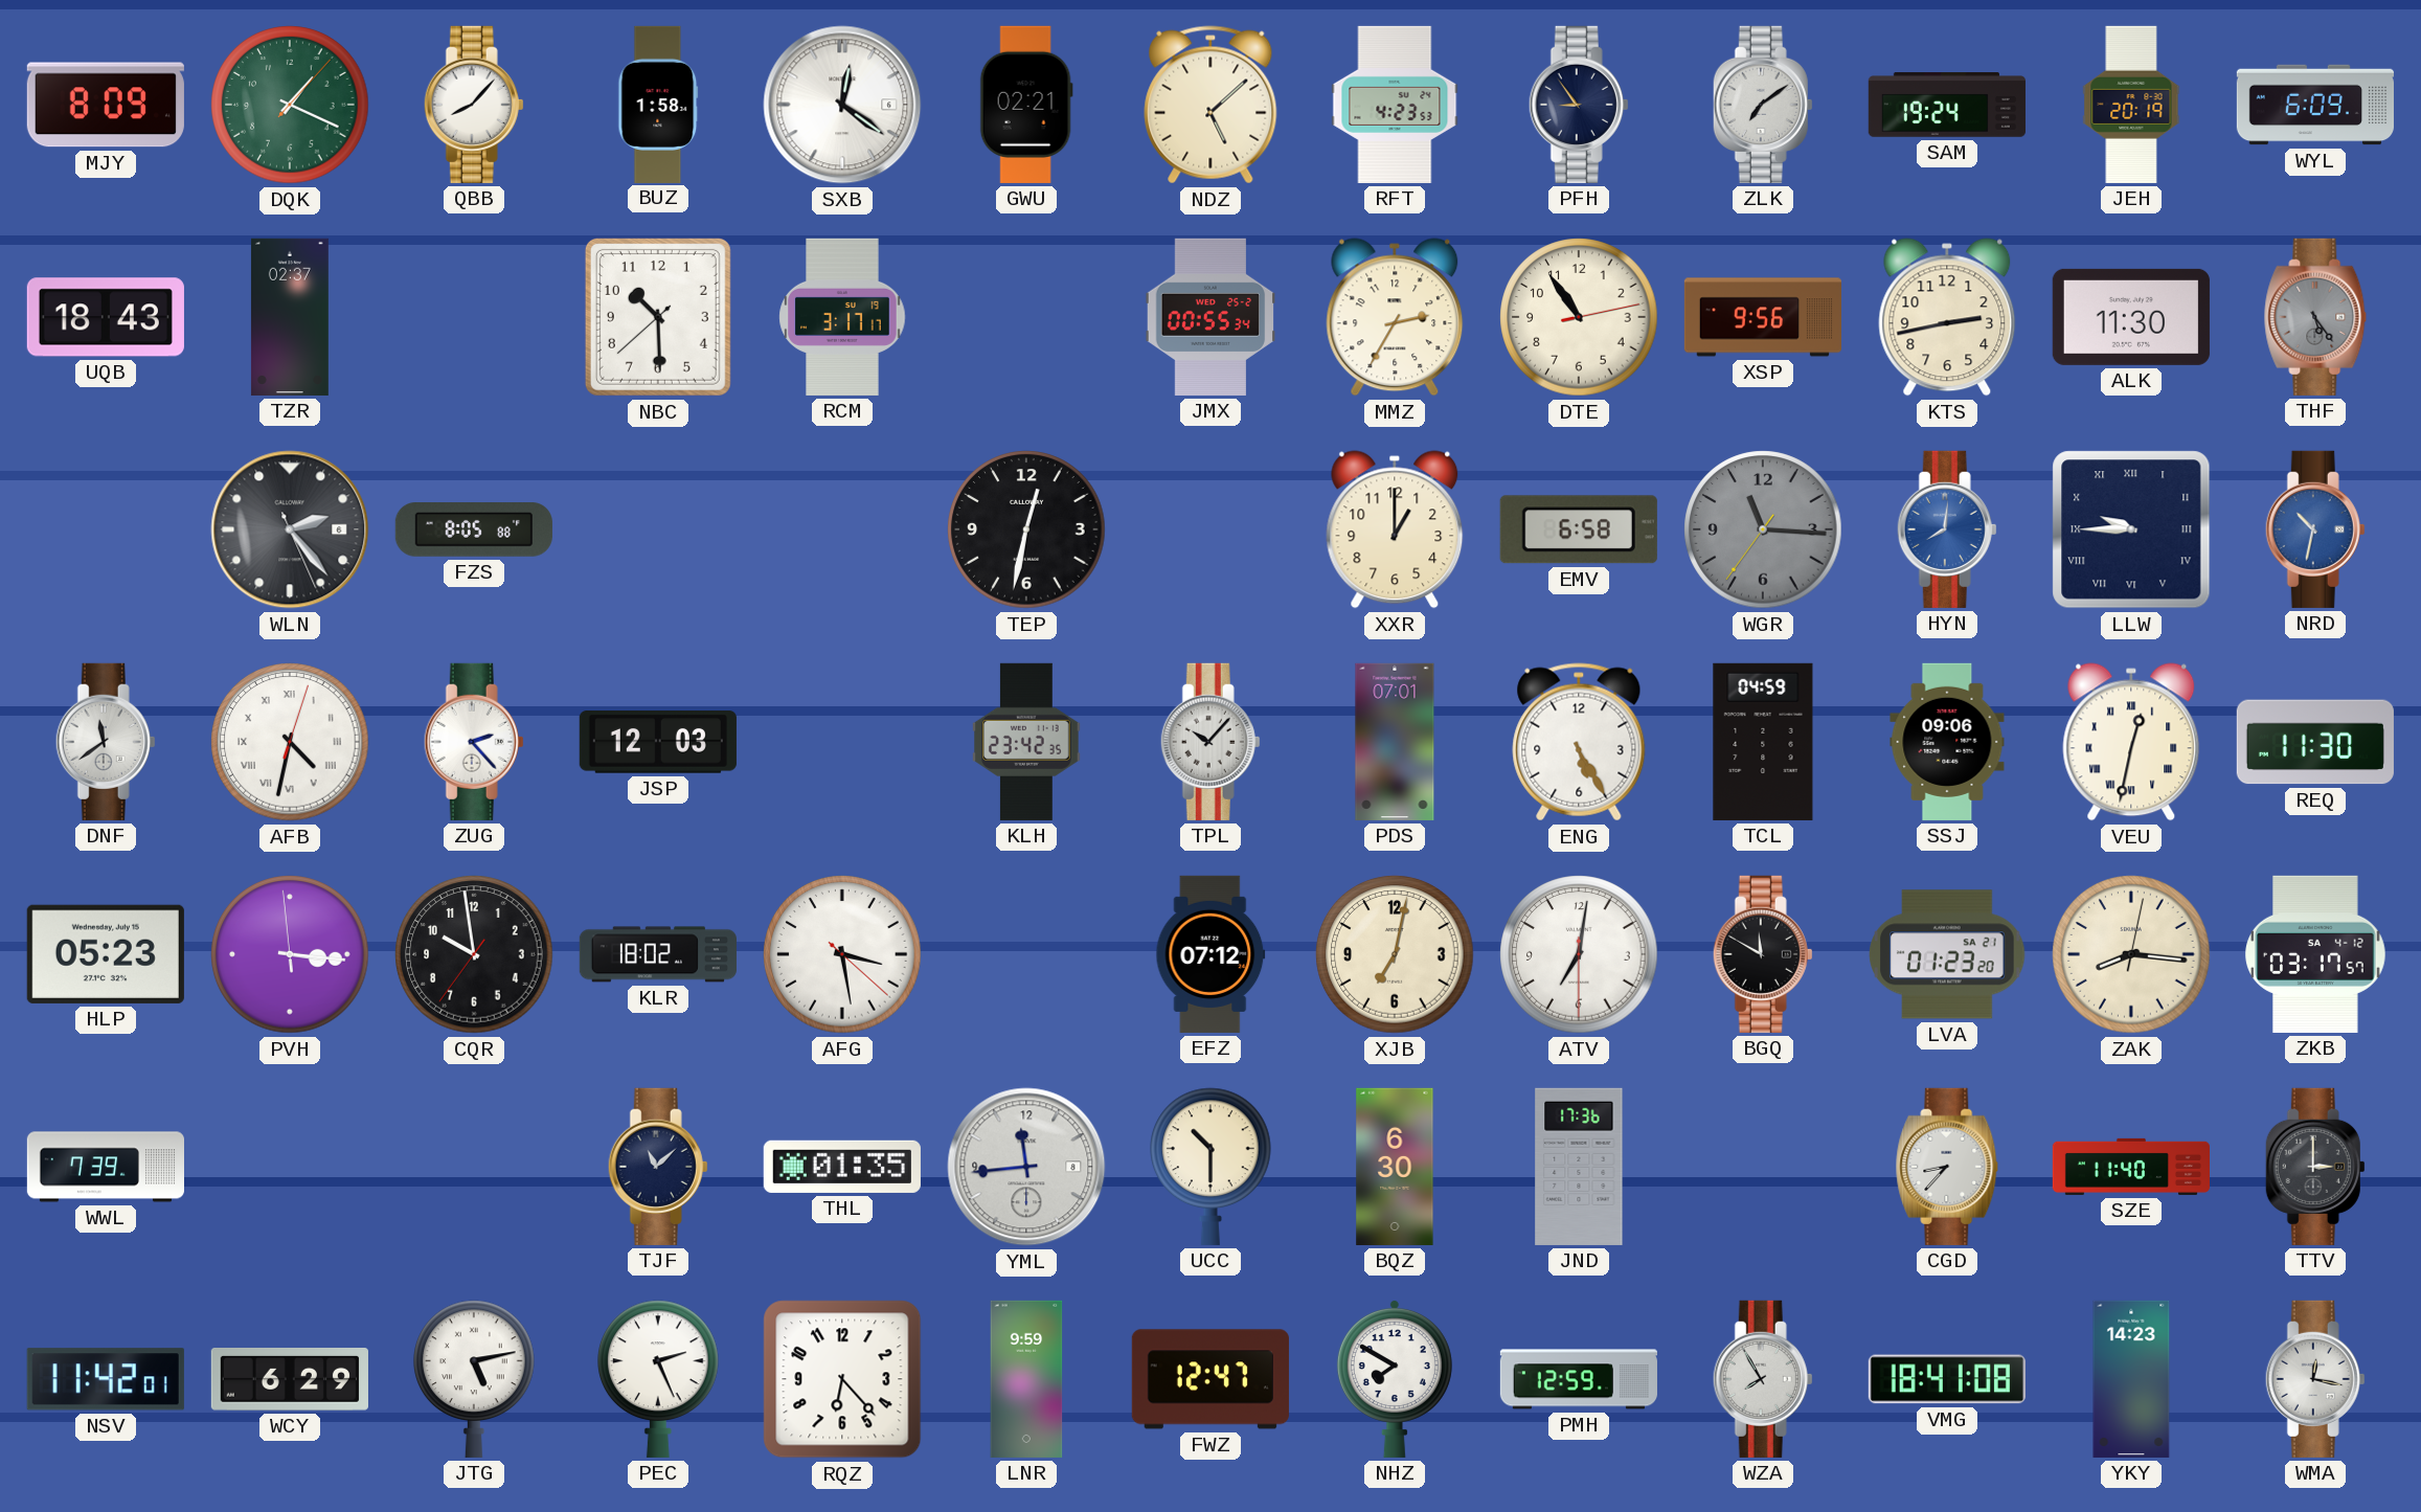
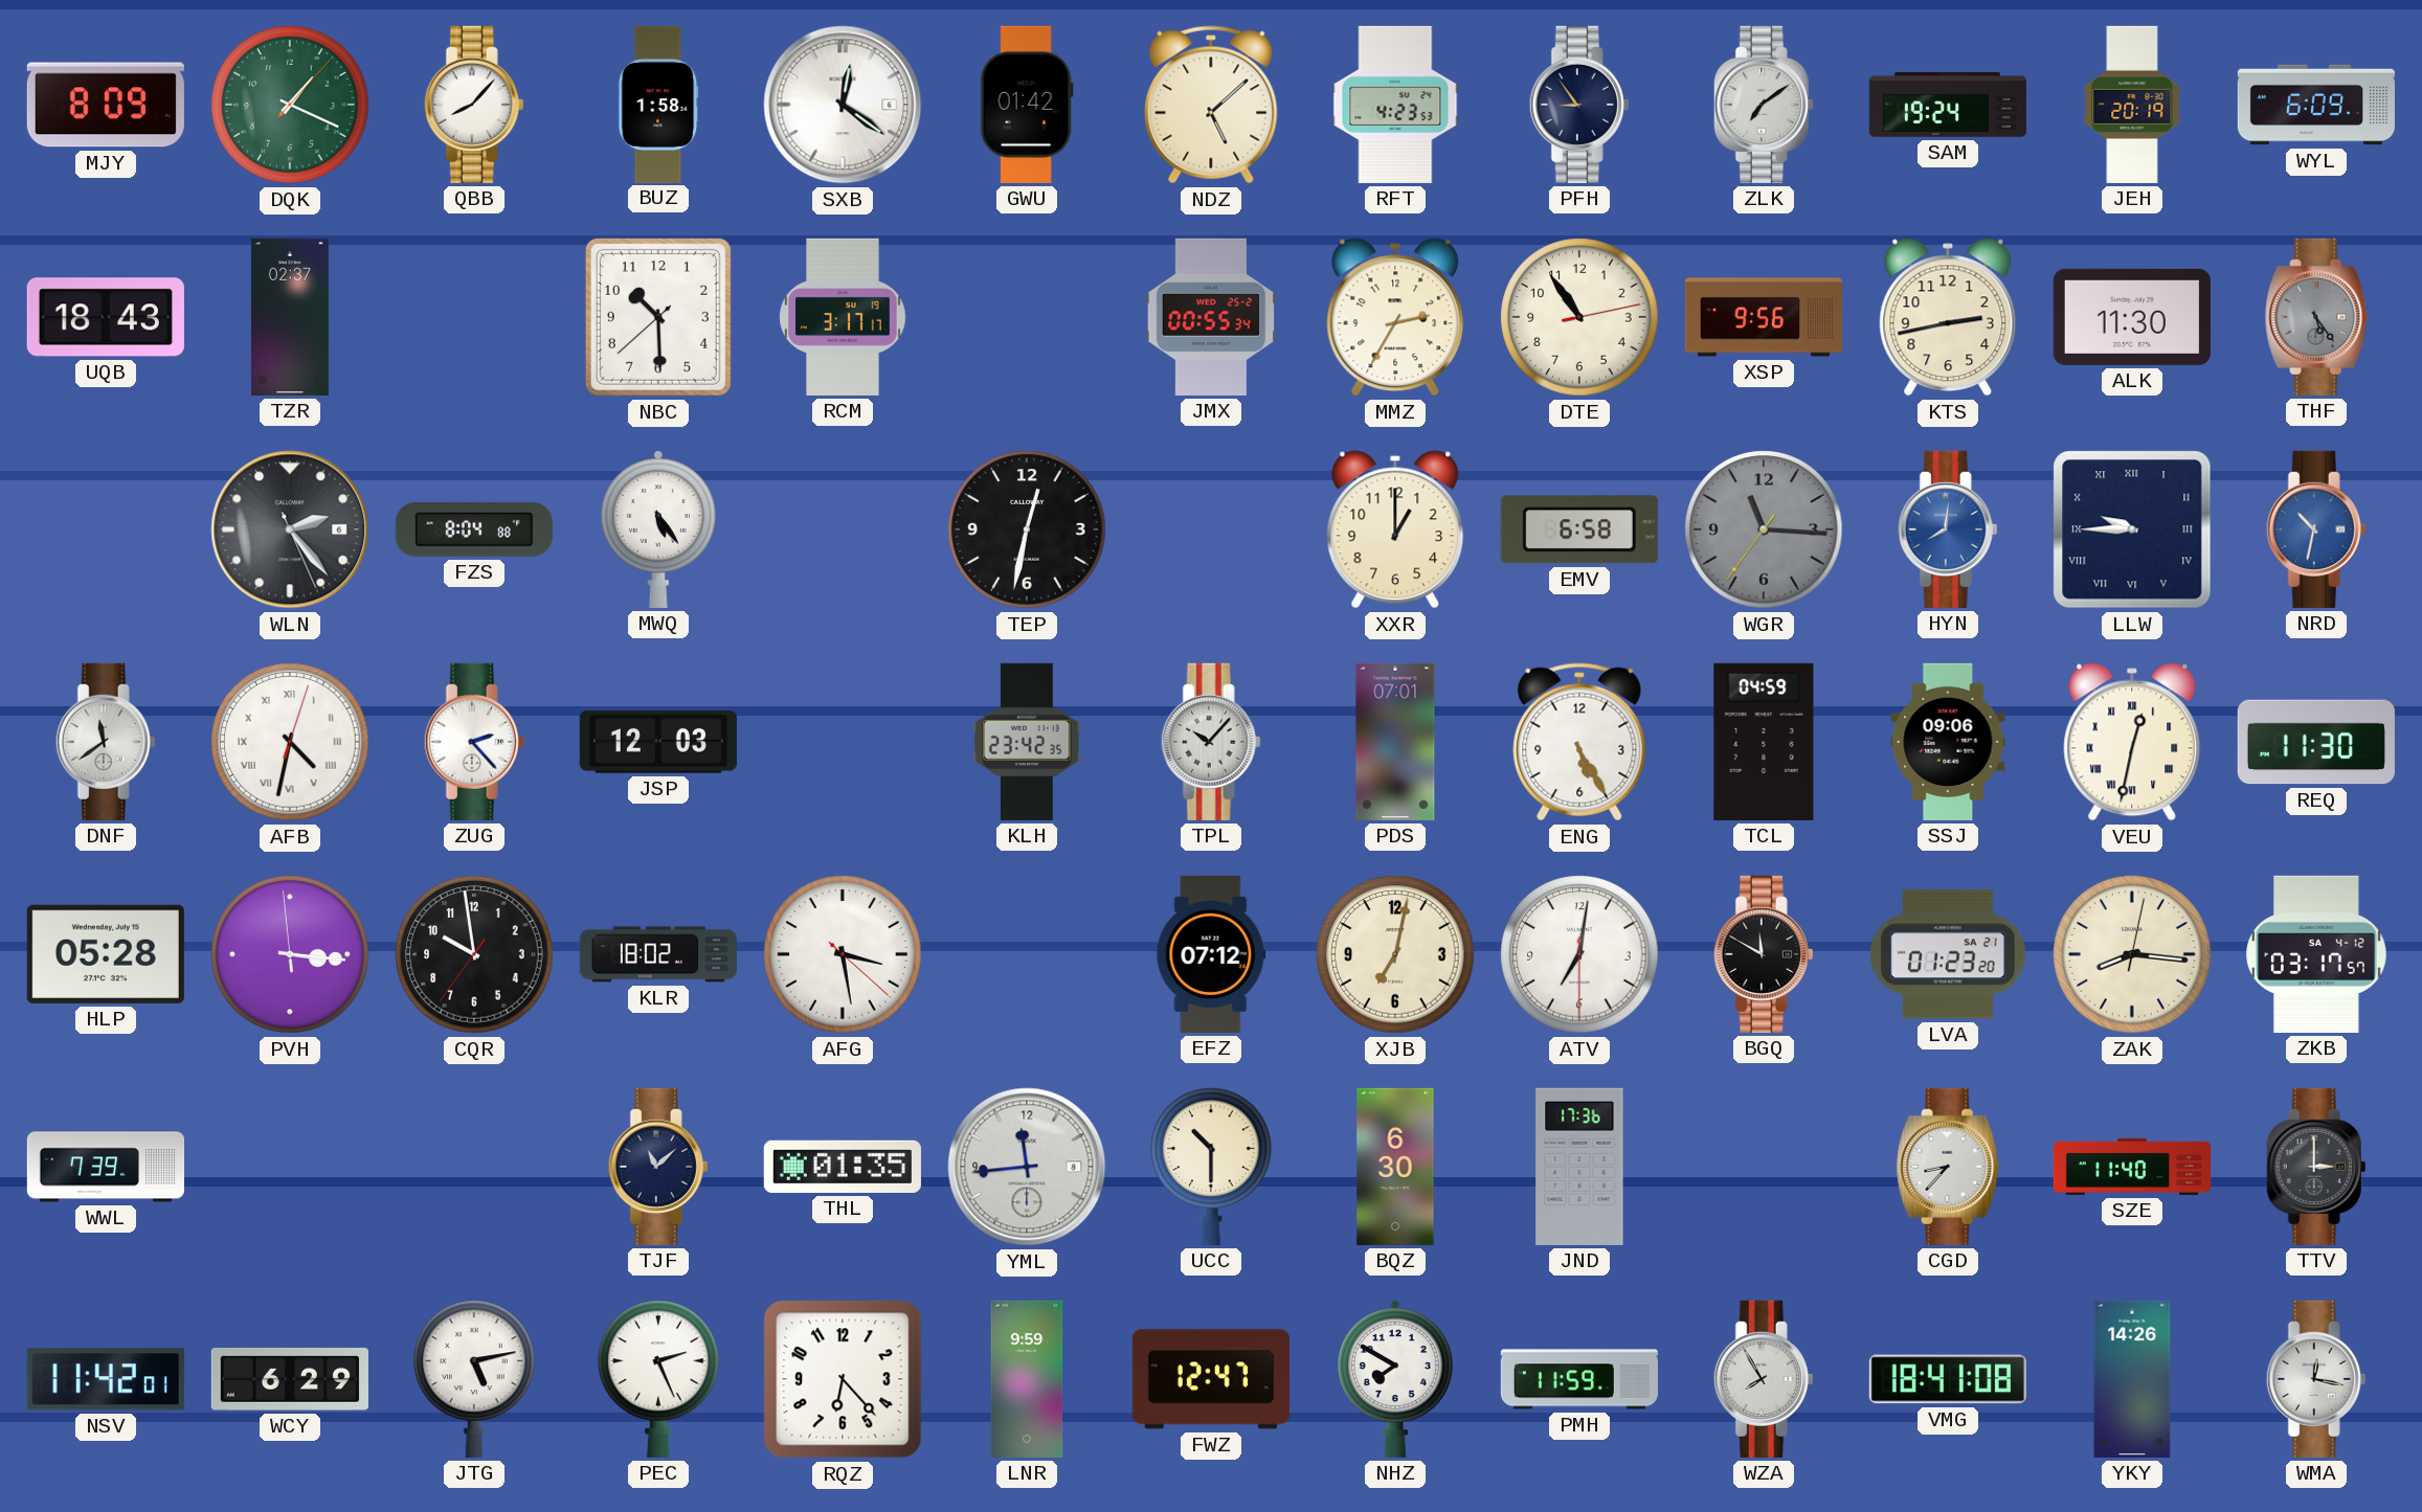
GWU: 02:21 -> 01:42 (1027, 105)
FZS: 8:05 -> 8:04 (474, 531)
MWQ: none -> 5:24 (658, 528)
HLP: 05:23 -> 05:28 (106, 954)
PMH: 12:59 -> 11:59 (1578, 1379)
YKY: 14:23 -> 14:26 (2132, 1379)
